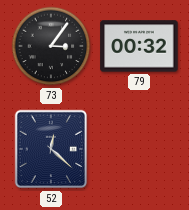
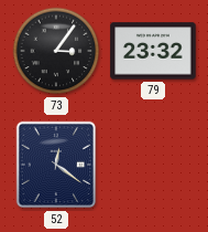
79: 00:32 -> 23:32 (153, 51)
52: 12:22 -> 12:21 (56, 165)
